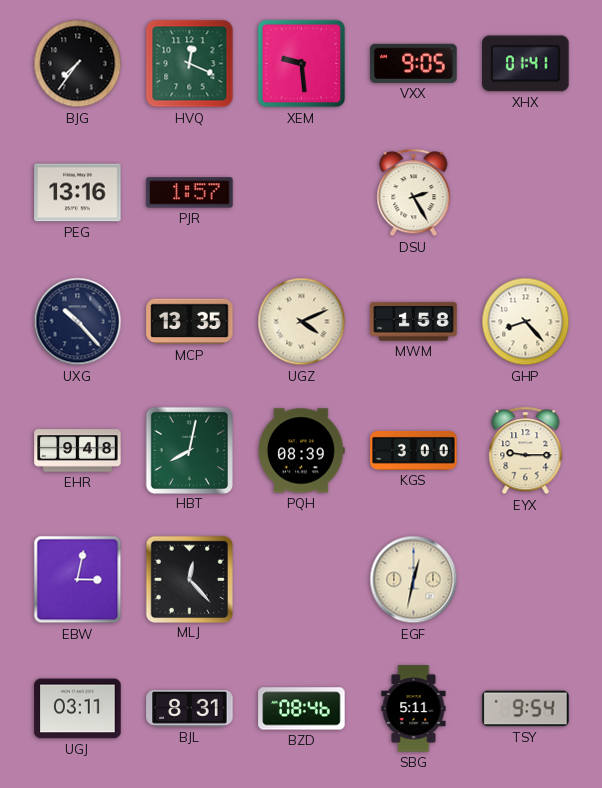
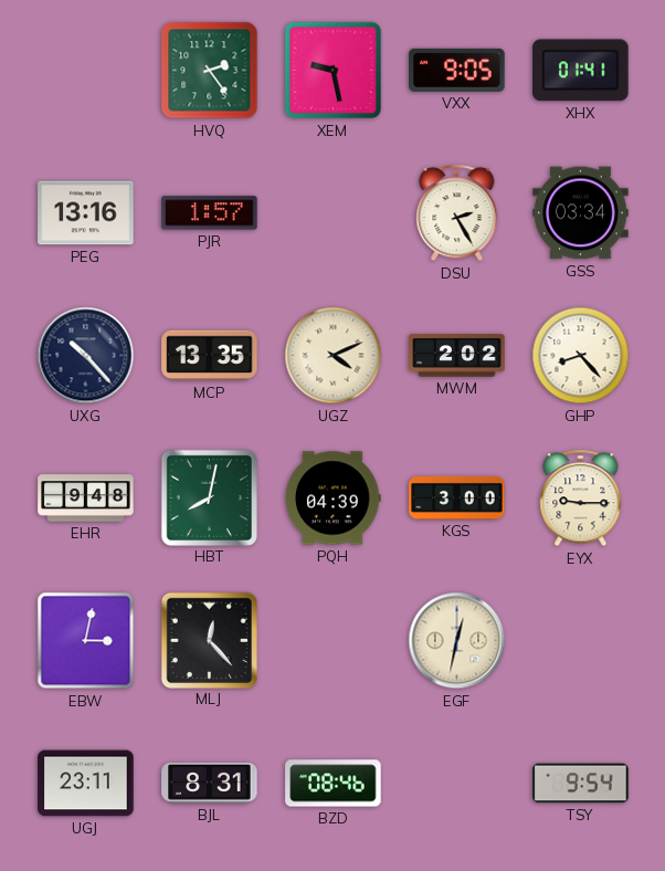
BJG: 7:36 -> none (78, 64)
HVQ: 12:19 -> 2:24 (210, 71)
XEM: 9:29 -> 9:28 (334, 71)
GSS: none -> 03:34 (581, 213)
MWM: 1:58 -> 2:02 (457, 356)
PQH: 08:39 -> 04:39 (334, 499)
UGJ: 03:11 -> 23:11 (86, 784)
SBG: 5:11 -> none (414, 709)
